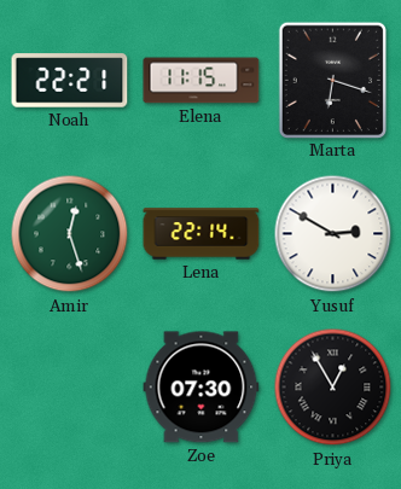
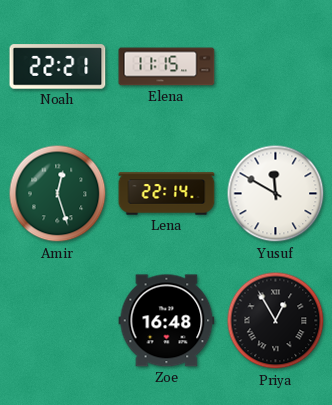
Marta: 6:18 -> none (332, 80)
Yusuf: 2:50 -> 11:50 (276, 194)
Zoe: 07:30 -> 16:48 (167, 321)
